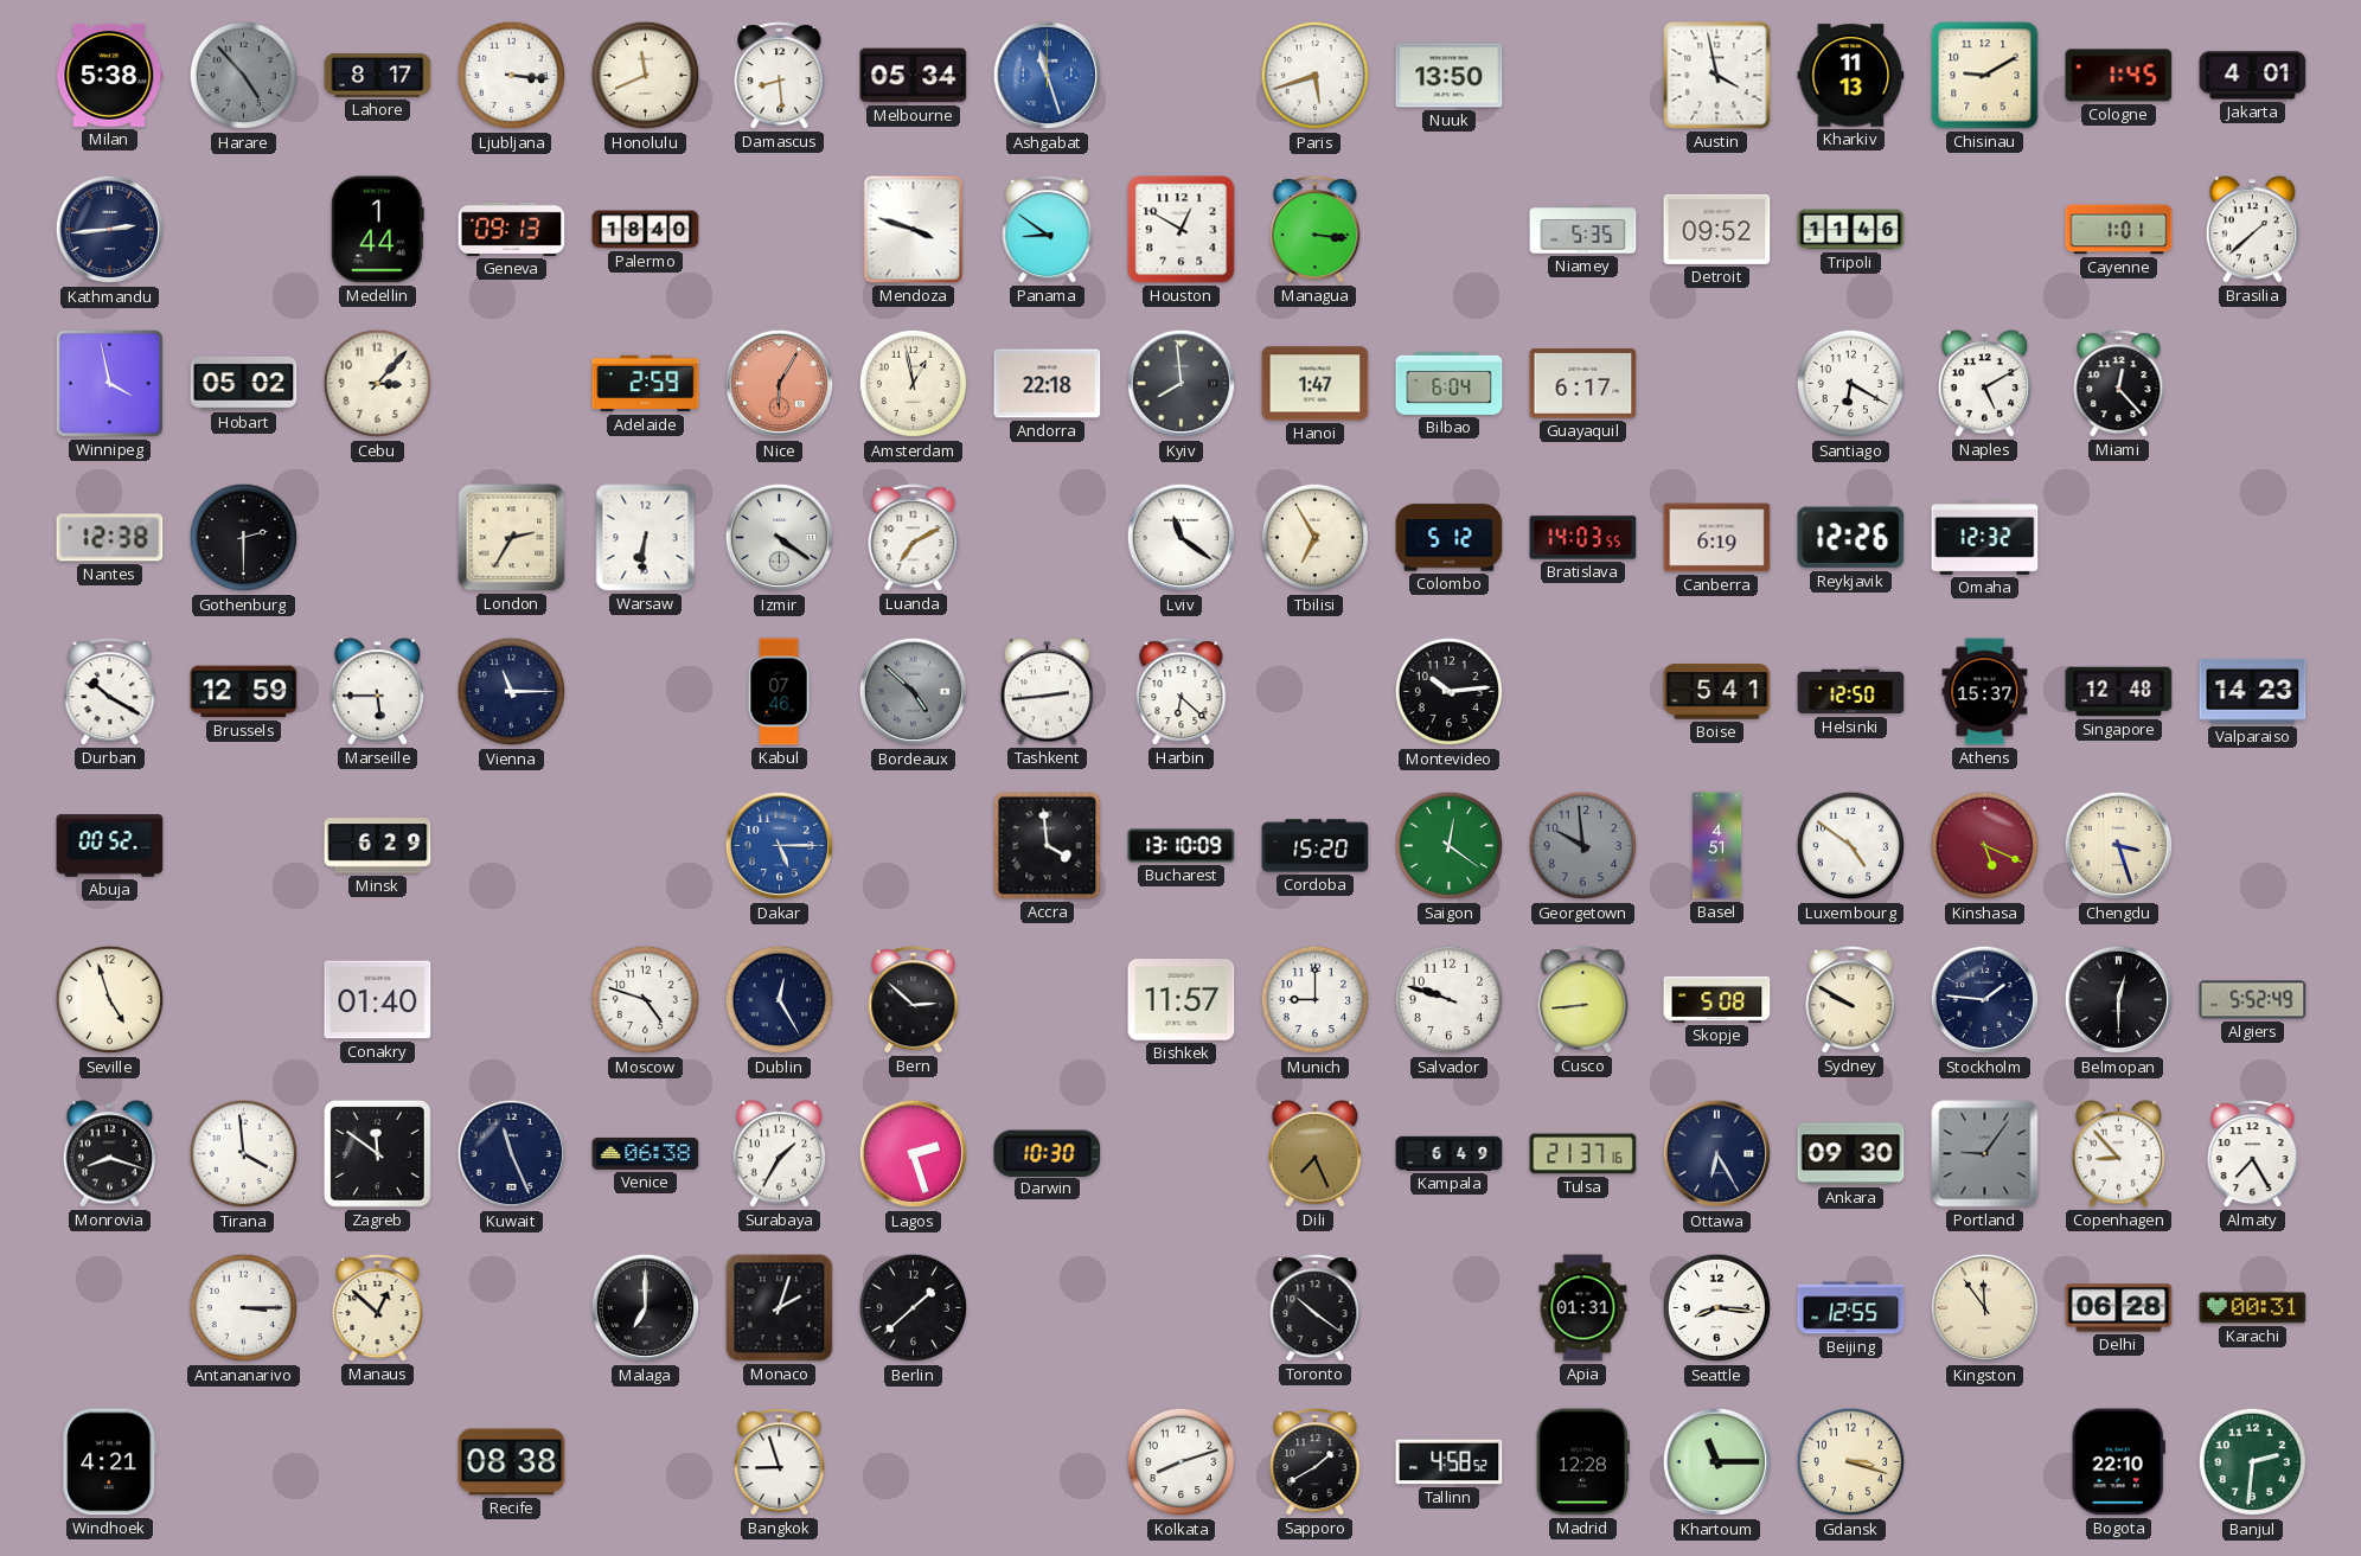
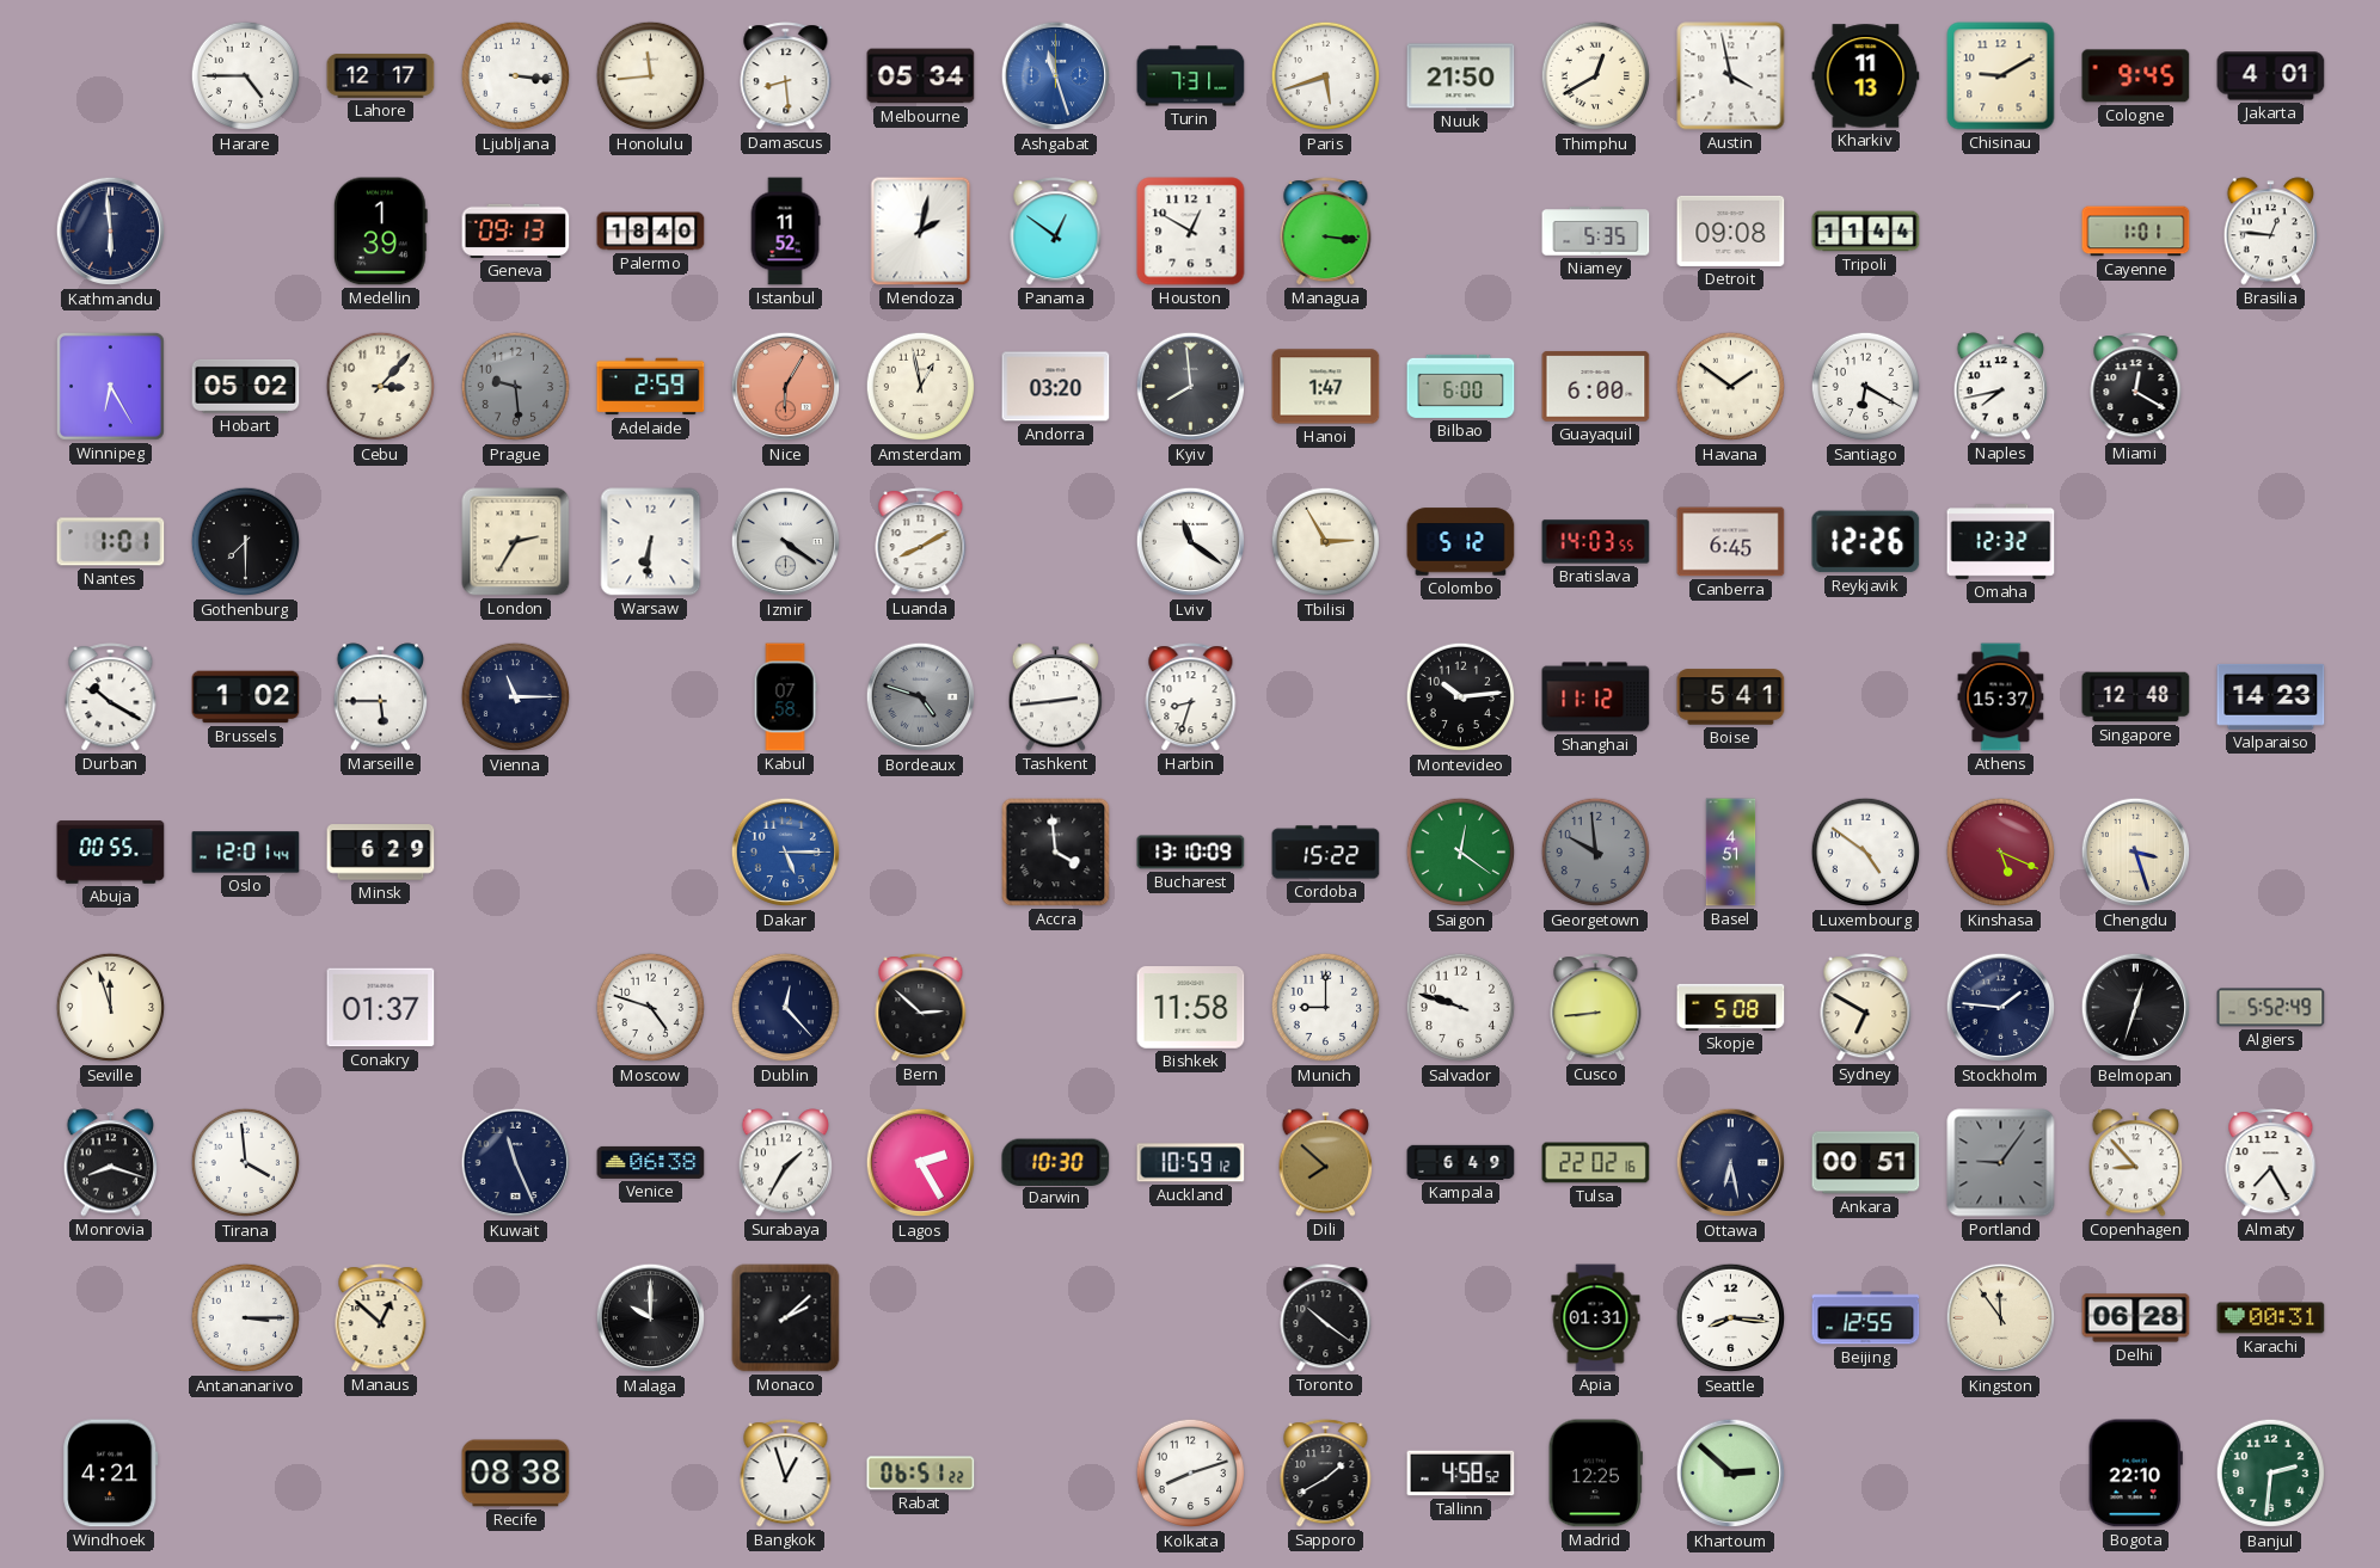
Milan: 5:38 -> none (110, 75)
Harare: 4:53 -> 4:45 (246, 76)
Harare dial: grey -> white (246, 76)
Lahore: 8:17 -> 12:17 (381, 76)
Honolulu: 11:41 -> 11:44 (651, 76)
Turin: none -> 7:31 (1191, 76)
Nuuk: 13:50 -> 21:50 (1461, 76)
Thimphu: none -> 12:40 (1596, 76)
Cologne: 1:45 -> 9:45 (2136, 76)
Kathmandu: 2:44 -> 5:59 (111, 232)
Medellin: 1:44 -> 1:39 (380, 232)
Istanbul: none -> 11:52 (785, 232)
Mendoza: 3:48 -> 2:02 (921, 232)
Panama: 8:51 -> 12:51 (1056, 232)
Detroit: 09:52 -> 09:08 (1731, 230)
Tripoli: 11:46 -> 11:44 (1866, 232)
Brasilia: 1:38 -> 12:46 (2271, 232)
Winnipeg: 3:58 -> 6:25 (110, 386)
Prague: none -> 9:29 (516, 387)
Andorra: 22:18 -> 03:20 (1056, 387)
Bilbao: 6:04 -> 6:00 (1461, 386)
Guayaquil: 6:17 -> 6:00 (1596, 387)
Havana: none -> 1:51 (1731, 387)
Naples: 5:10 -> 7:43 (2001, 387)
Miami: 12:23 -> 12:20 (2136, 387)
Nantes: 12:38 -> 1:01 (111, 542)
Gothenburg: 2:30 -> 7:30 (246, 542)
Luanda: 7:10 -> 8:10 (921, 542)
Tbilisi: 6:55 -> 2:55 (1326, 542)
Canberra: 6:19 -> 6:45 (1731, 542)
Brussels: 12:59 -> 1:02 (246, 697)
Kabul: 07:46 -> 07:58 (785, 697)
Bordeaux: 4:52 -> 4:48 (921, 697)
Harbin: 6:22 -> 8:33 (1191, 697)
Shanghai: none -> 11:12 (1596, 697)
Helsinki: 12:50 -> none (1851, 692)
Abuja: 00:52 -> 00:55 (111, 853)
Oslo: none -> 12:01 (246, 853)
Cordoba: 15:20 -> 15:22 (1326, 853)
Seville: 4:57 -> 11:57 (111, 1008)
Conakry: 01:40 -> 01:37 (381, 1008)
Dublin: 12:25 -> 12:23 (786, 1008)
Bishkek: 11:57 -> 11:58 (1191, 1008)
Sydney: 9:50 -> 6:50 (1866, 1008)
Belmopan: 12:30 -> 12:33 (2136, 1008)
Zagreb: 11:51 -> none (377, 1153)
Lagos: 2:27 -> 2:25 (921, 1163)
Auckland: none -> 10:59 (1191, 1163)
Dili: 7:26 -> 7:52 (1326, 1163)
Tulsa: 21:37 -> 22:02 (1596, 1163)
Ottawa: 6:25 -> 6:28 (1731, 1163)
Ankara: 09:30 -> 00:51 (1866, 1163)
Malaga: 7:00 -> 10:00 (651, 1318)
Monaco: 2:03 -> 2:08 (786, 1318)
Berlin: 1:38 -> none (914, 1308)
Bangkok: 8:57 -> 12:57 (786, 1474)
Rabat: none -> 06:51 (921, 1474)
Madrid: 12:28 -> 12:25 (1595, 1474)
Khartoum: 11:15 -> 2:52 (1731, 1474)
Gdansk: 3:18 -> none (1851, 1462)
